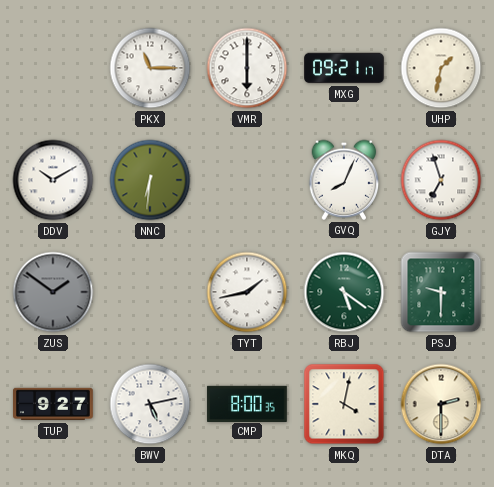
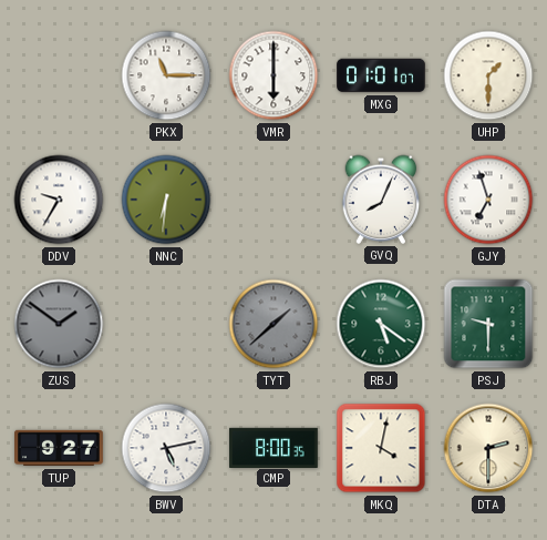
MXG: 09:21 -> 01:01 (381, 75)
UHP: 1:32 -> 1:30 (488, 75)
DDV: 10:10 -> 9:35 (59, 200)
TYT: 1:43 -> 1:38 (273, 324)
TYT dial: white -> grey (273, 324)
